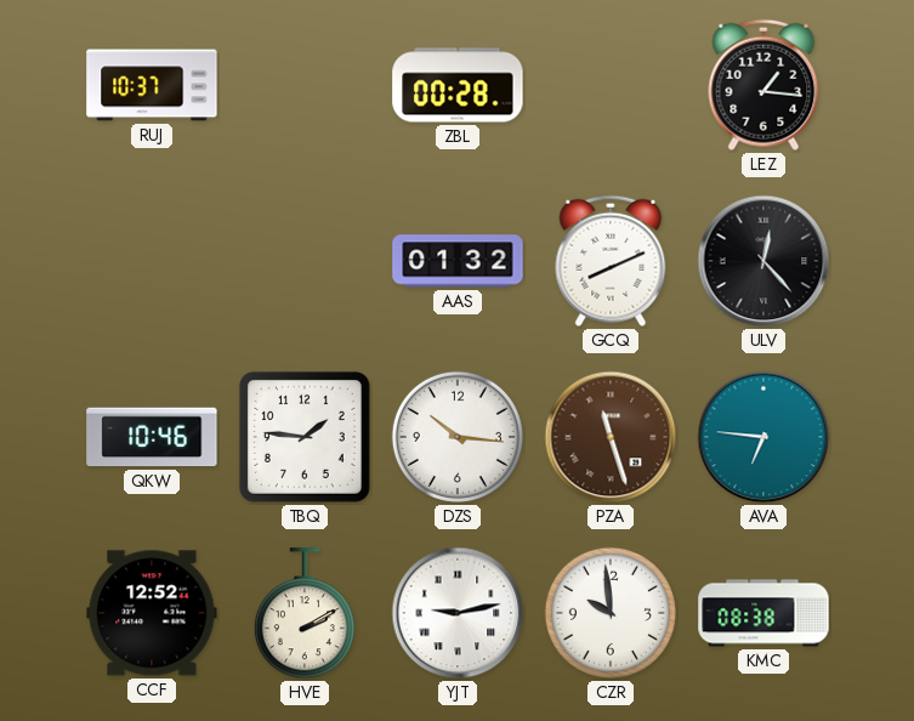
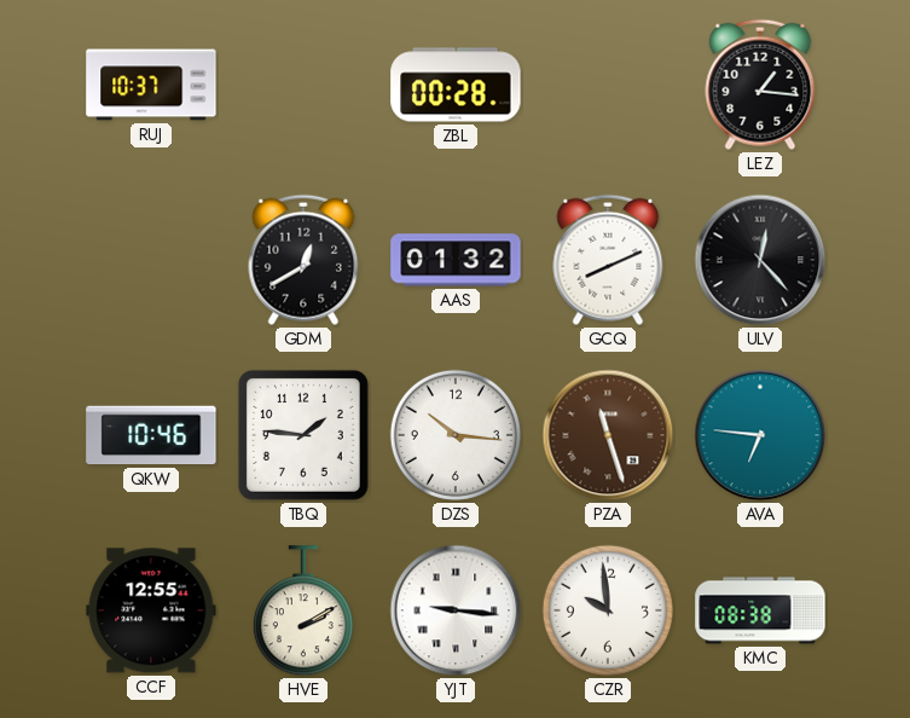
GDM: none -> 12:40 (303, 260)
CCF: 12:52 -> 12:55 (151, 610)
YJT: 9:13 -> 9:16 (456, 610)
